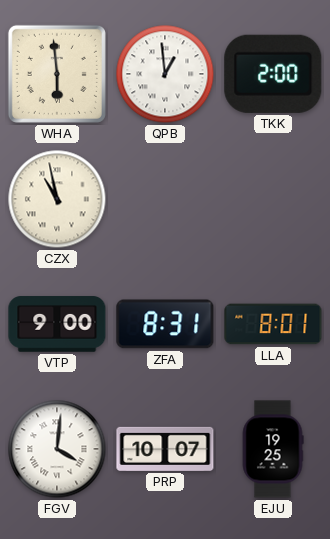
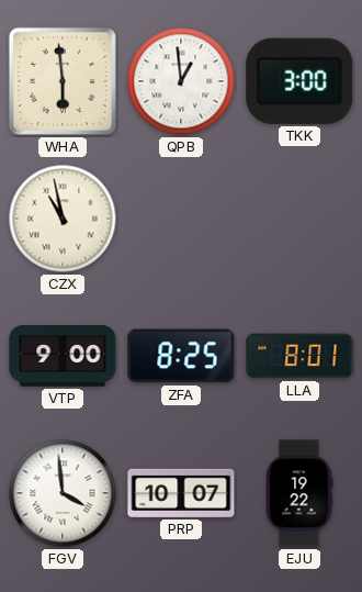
TKK: 2:00 -> 3:00 (299, 81)
ZFA: 8:31 -> 8:25 (181, 356)
FGV: 4:01 -> 3:59 (63, 493)
EJU: 19:25 -> 19:22 (299, 493)
